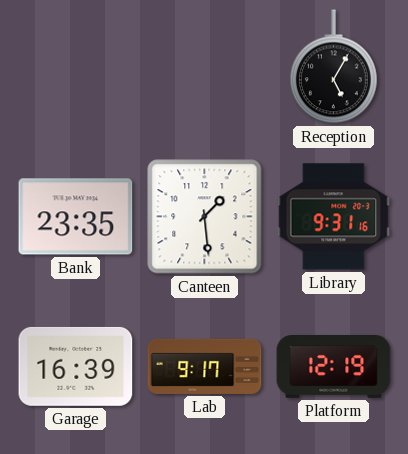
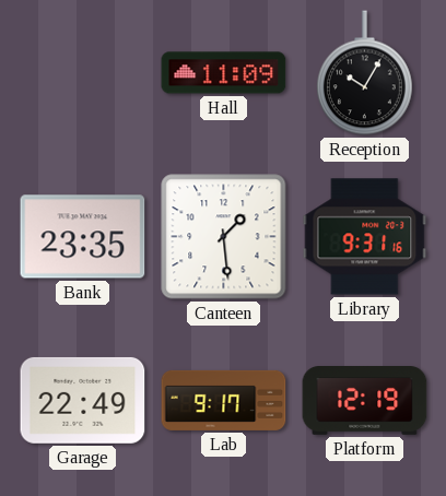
Hall: none -> 11:09 (224, 73)
Reception: 5:05 -> 10:05 (365, 73)
Garage: 16:39 -> 22:49 (83, 400)
